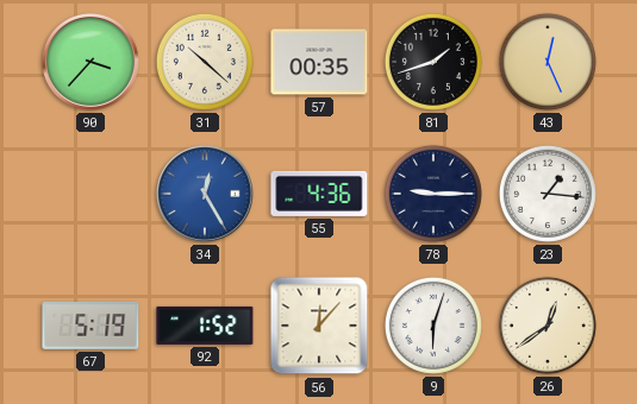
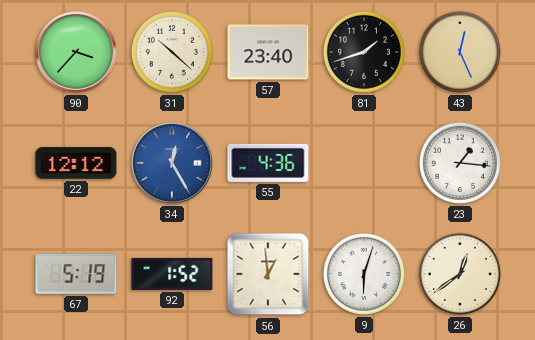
57: 00:35 -> 23:40 (268, 52)
22: none -> 12:12 (76, 163)
78: 9:15 -> none (433, 194)
56: 12:07 -> 12:59 (268, 274)
